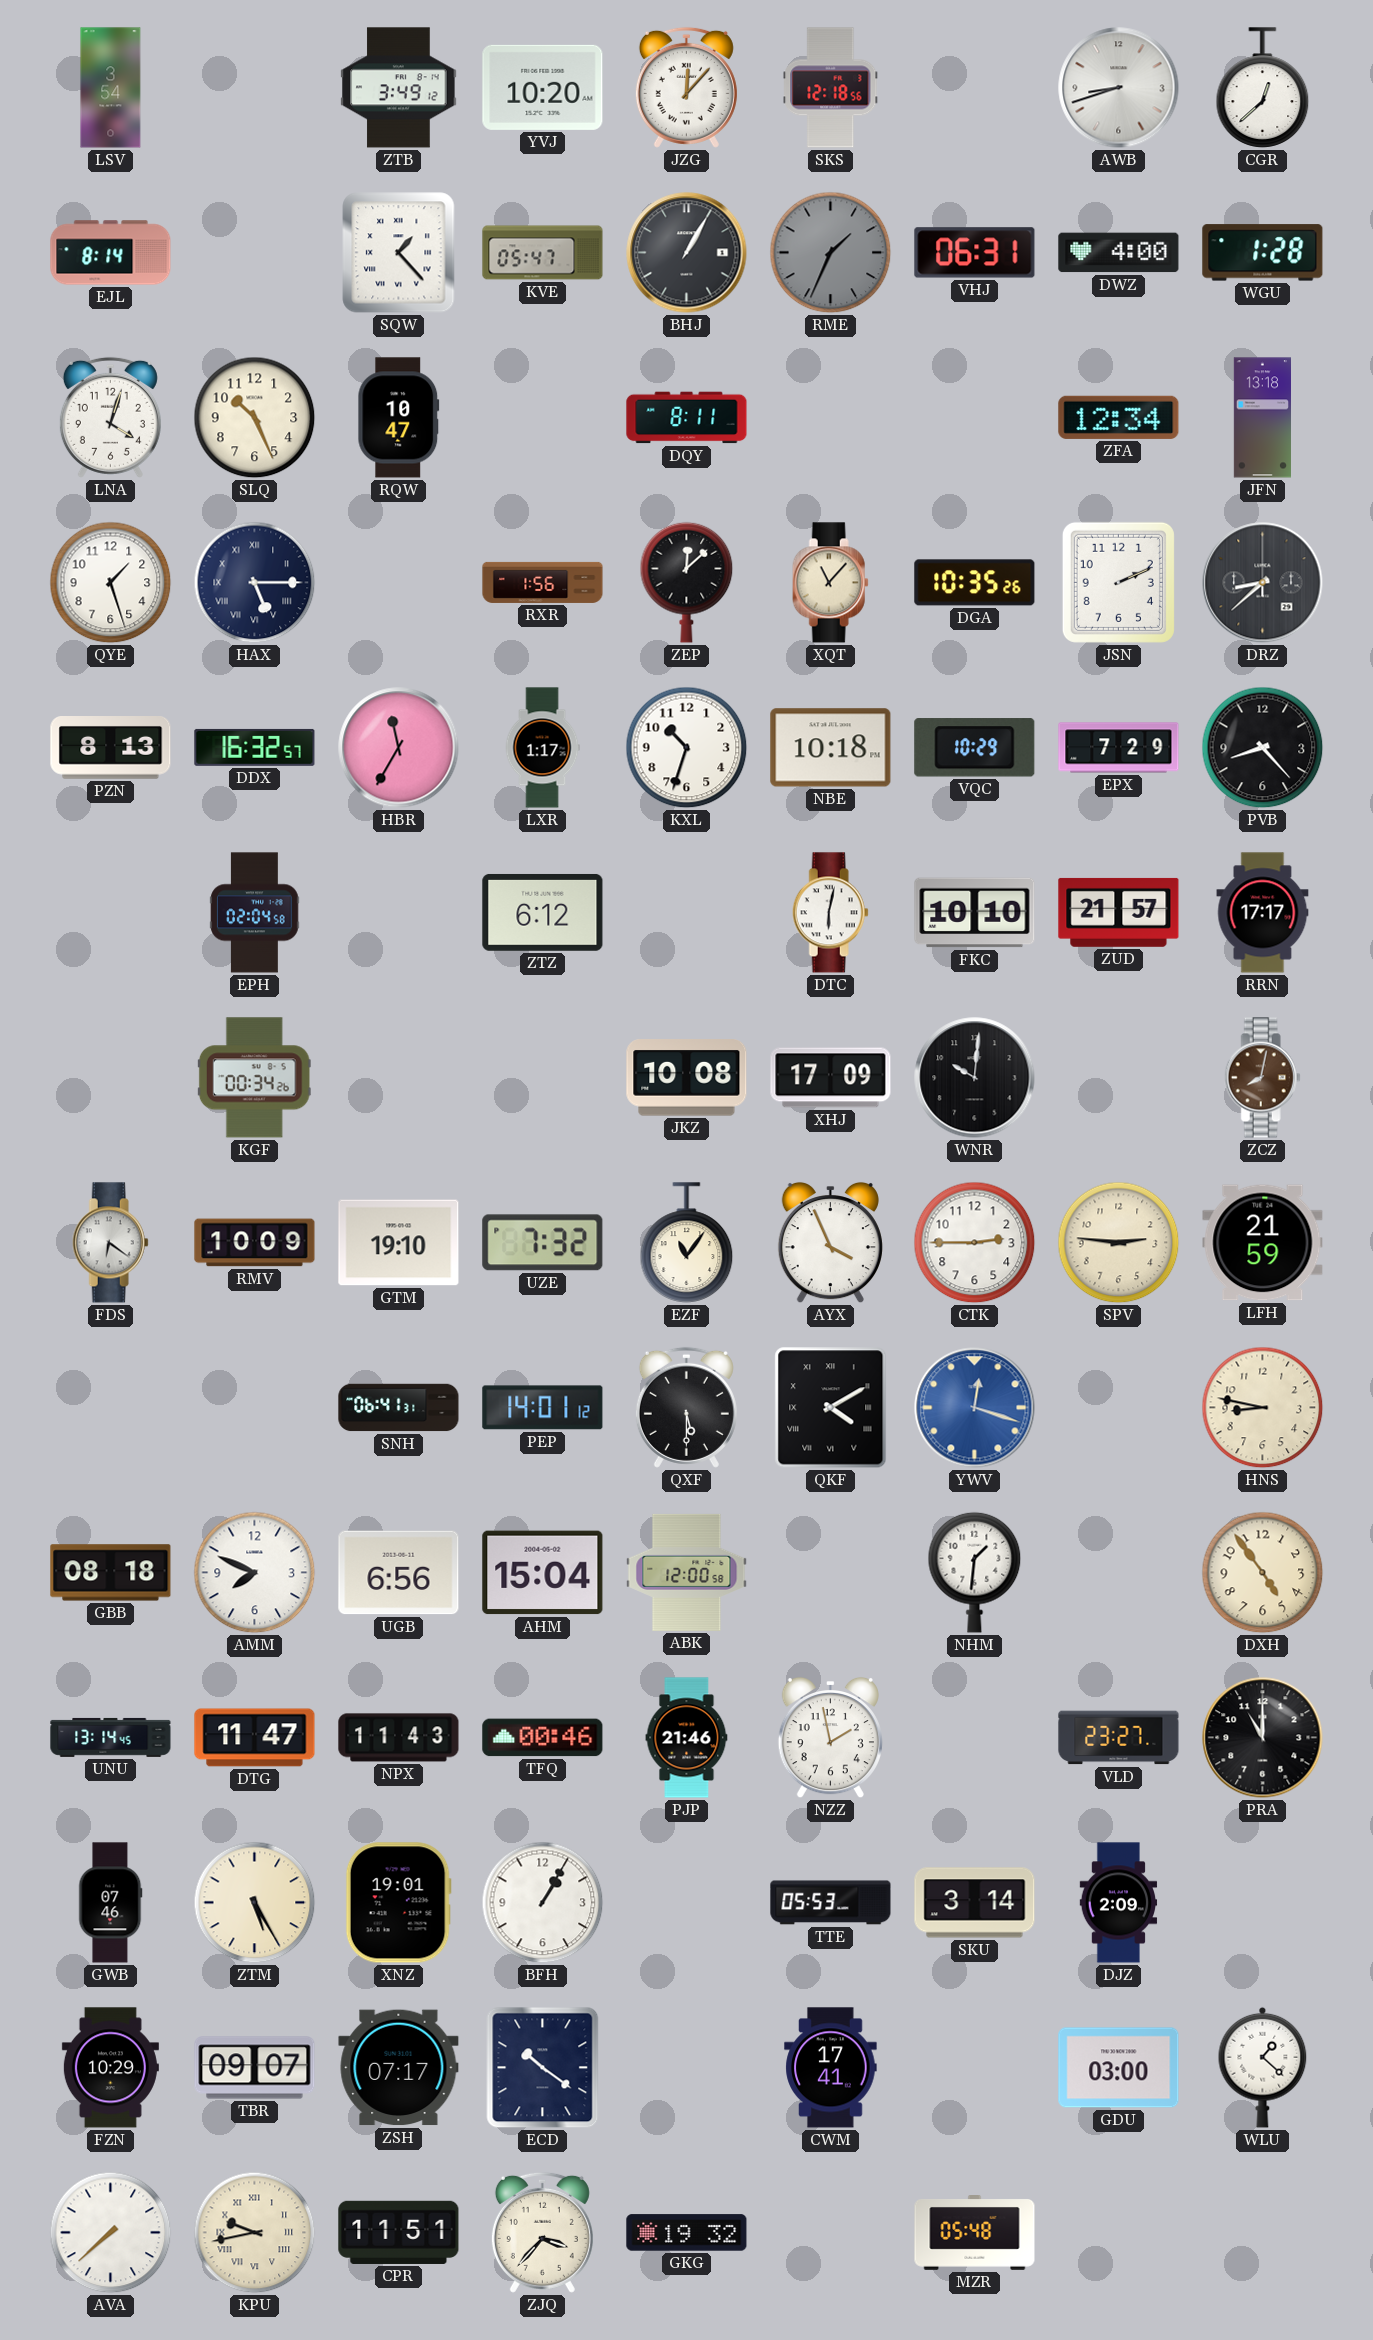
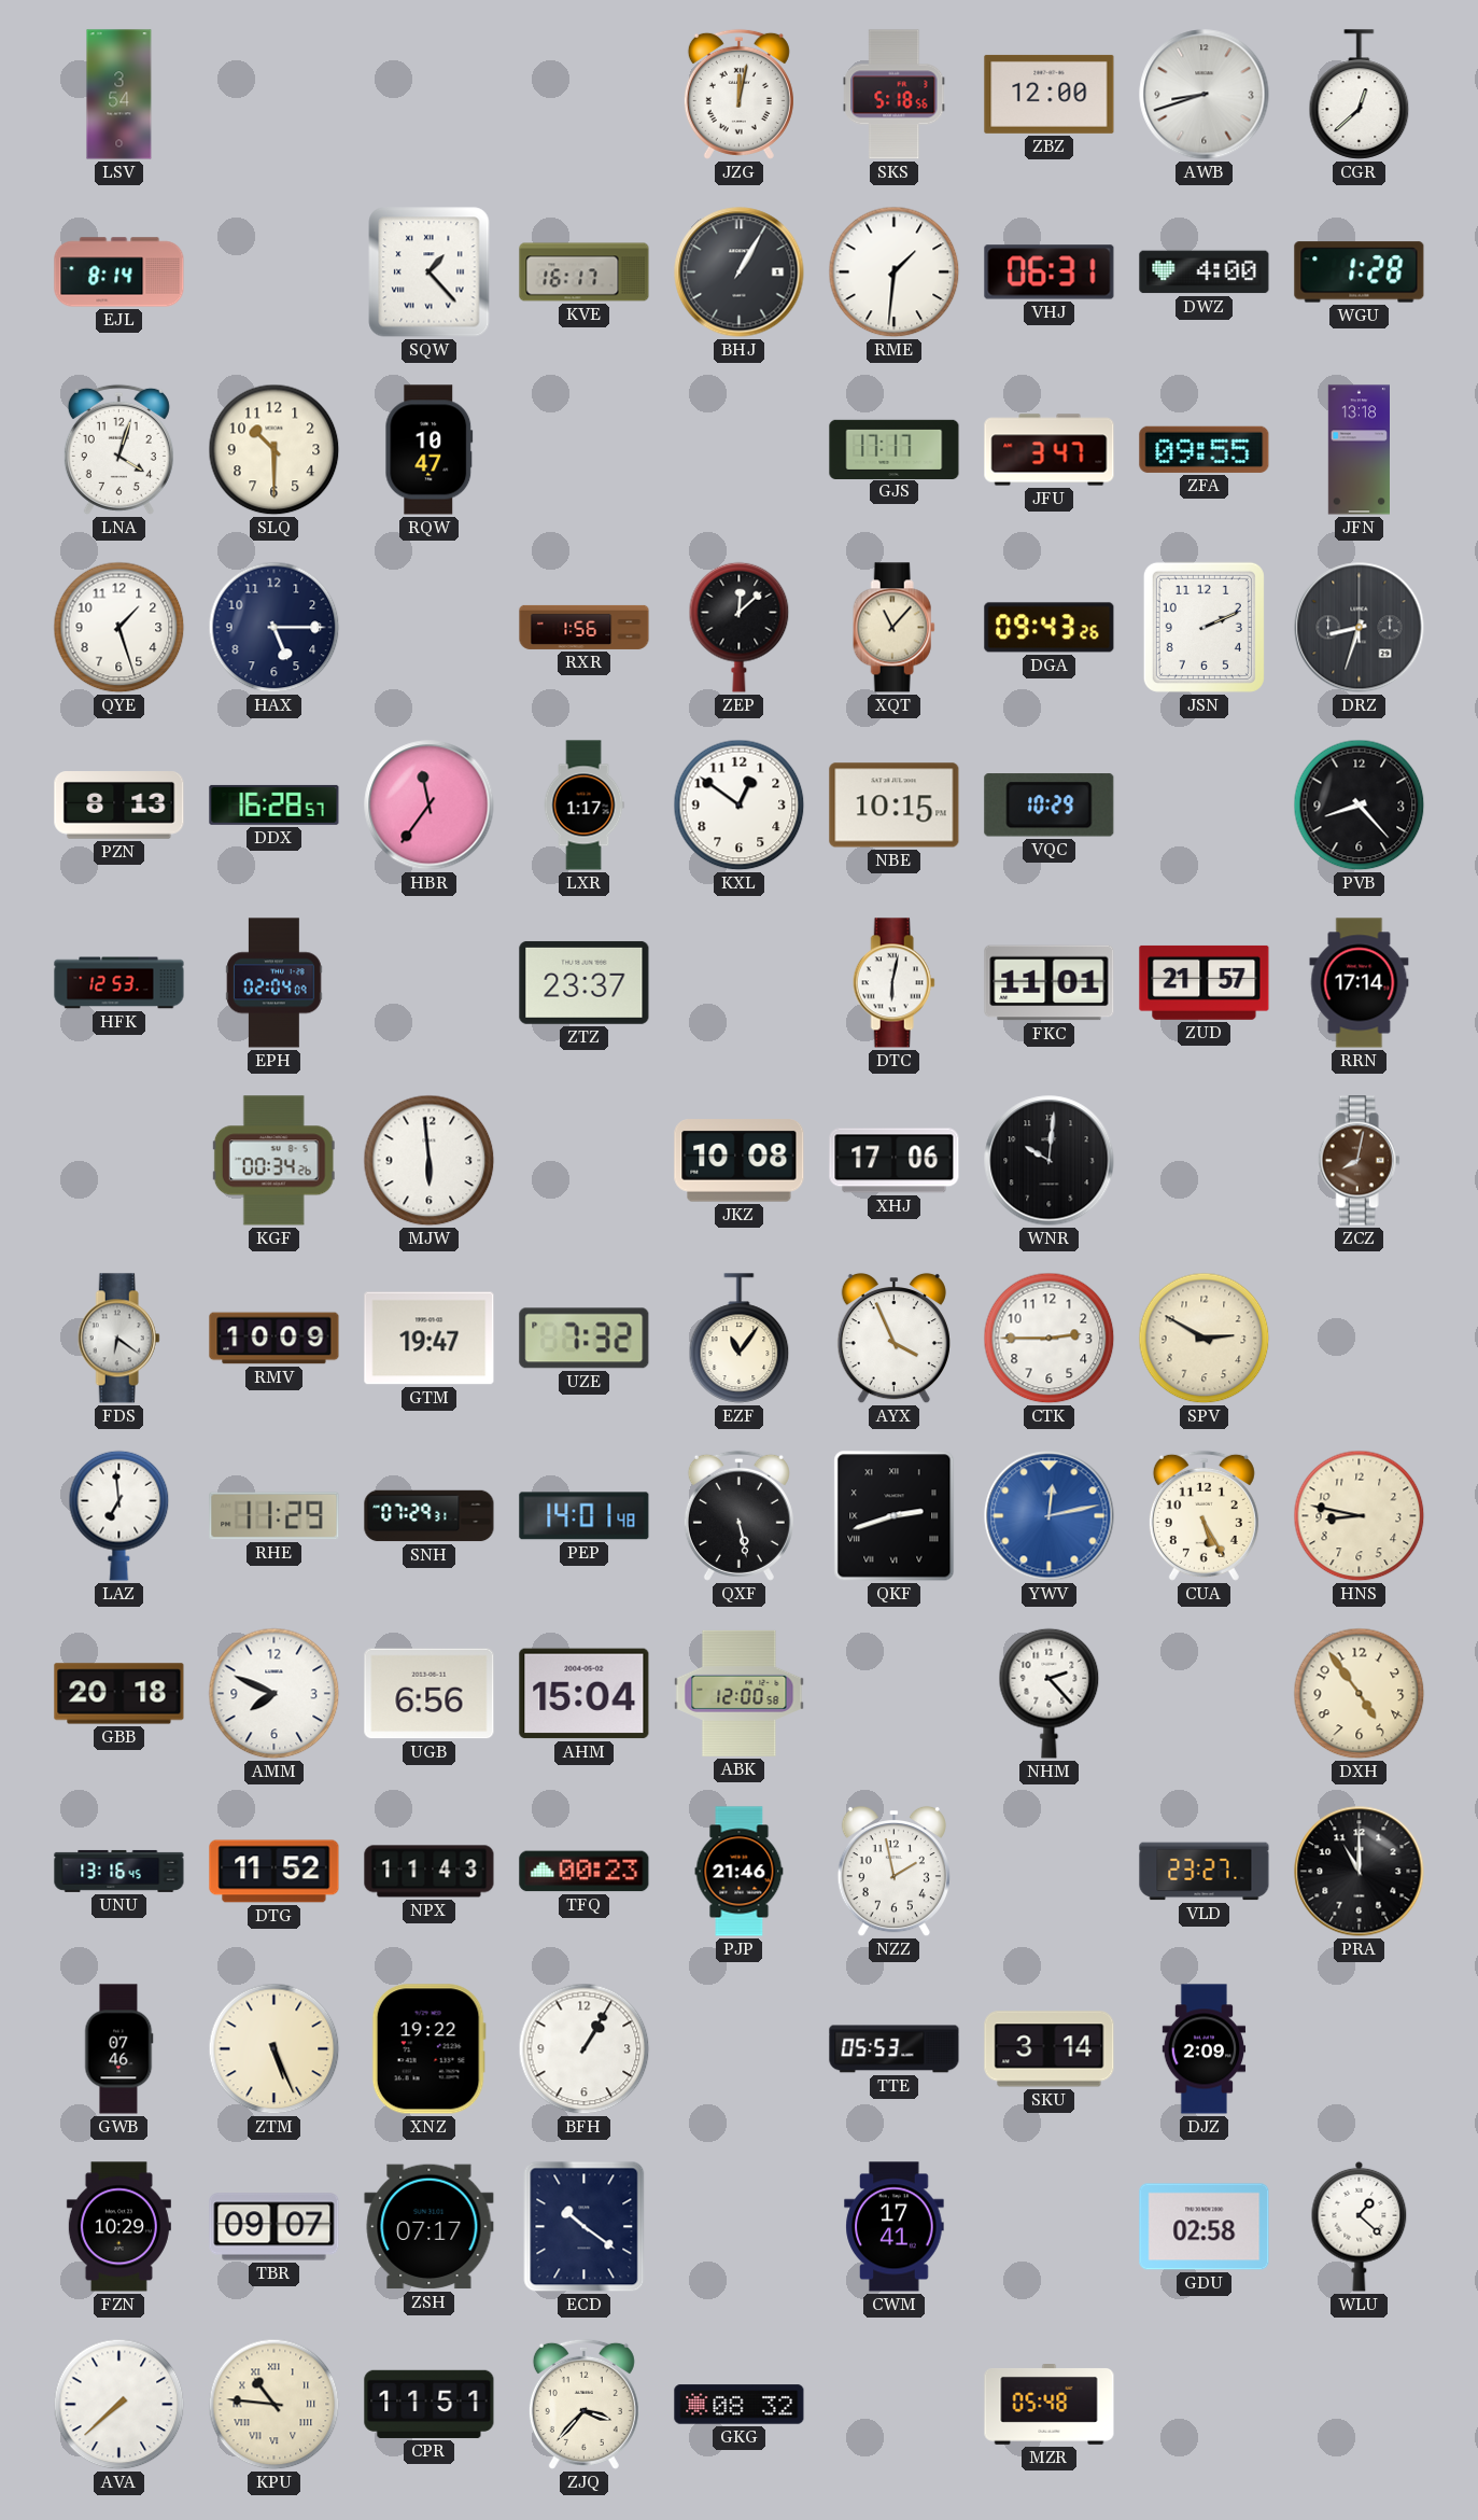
ZTB: 3:49 -> none (399, 88)
YVJ: 10:20 -> none (543, 87)
JZG: 12:07 -> 12:02 (738, 94)
SKS: 12:18 -> 5:18 (895, 95)
ZBZ: none -> 12:00 (1050, 94)
KVE: 05:47 -> 16:17 (585, 272)
RME: 1:34 -> 1:31 (895, 272)
RME dial: grey -> white (895, 272)
SLQ: 10:26 -> 10:30 (275, 450)
DQY: 8:11 -> none (687, 418)
GJS: none -> 17:17 (895, 449)
JFU: none -> 3:47 (1050, 450)
ZFA: 12:34 -> 09:55 (1205, 449)
HAX numerals: Roman -> Arabic (275, 628)
DGA: 10:35 -> 09:43 (1050, 628)
DRZ: 8:38 -> 8:33 (1360, 628)
DDX: 16:32 -> 16:28 (275, 804)
HBR: 11:35 -> 11:36 (430, 806)
KXL: 10:33 -> 12:51 (740, 806)
NBE: 10:18 -> 10:15 (895, 806)
EPX: 7:29 -> none (1119, 748)
HFK: none -> 12:53 (119, 983)
EPH: 02:04:58 -> 02:04:09 (275, 983)
ZTZ: 6:12 -> 23:37 (585, 982)
FKC: 10:10 -> 11:01 (1050, 983)
RRN: 17:17 -> 17:14 (1360, 983)
MJW: none -> 5:59 (430, 1161)
XHJ: 17:09 -> 17:06 (895, 1161)
GTM: 19:10 -> 19:47 (430, 1339)
SPV: 2:46 -> 2:50 (1205, 1339)
LFH: 21:59 -> none (1263, 1243)
LAZ: none -> 6:59 (119, 1515)
RHE: none -> 11:29 (275, 1516)
SNH: 06:41 -> 07:29 (430, 1516)
PEP: 14:01:12 -> 14:01:48 (585, 1516)
QXF: 5:30 -> 5:28 (738, 1515)
QKF: 4:10 -> 2:42 (895, 1516)
YWV: 12:18 -> 12:13 (1050, 1516)
CUA: none -> 5:25 (1203, 1515)
GBB: 08:18 -> 20:18 (119, 1694)
NHM: 1:31 -> 2:23 (1050, 1693)
UNU: 13:14 -> 13:16 (119, 1871)
DTG: 11:47 -> 11:52 (275, 1872)
TFQ: 00:46 -> 00:23 (585, 1872)
ZTM: 5:25 -> 5:26 (275, 2049)
XNZ: 19:01 -> 19:22 (428, 2049)
GDU: 03:00 -> 02:58 (1205, 2227)
KPU: 9:43 -> 10:46 (275, 2405)
GKG: 19:32 -> 08:32 (740, 2405)
